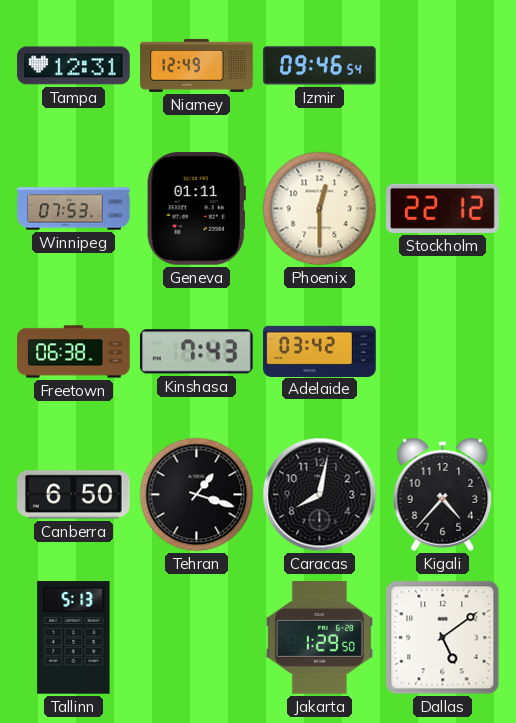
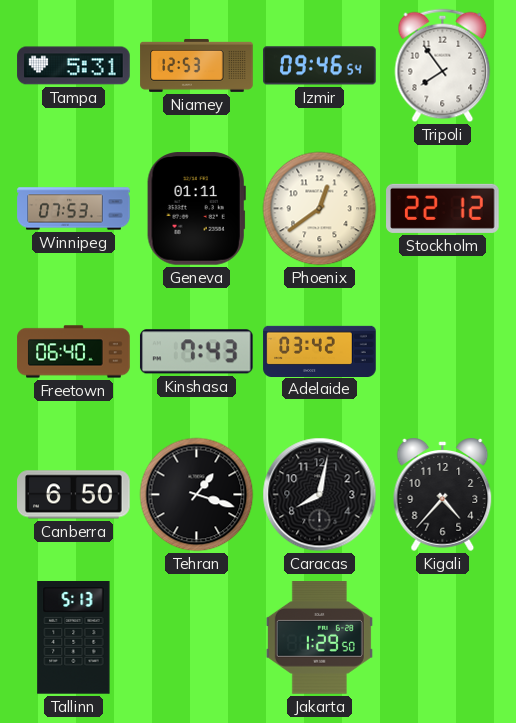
Tampa: 12:31 -> 5:31 (74, 66)
Niamey: 12:49 -> 12:53 (197, 65)
Tripoli: none -> 7:54 (443, 66)
Phoenix: 12:30 -> 12:39 (320, 209)
Freetown: 06:38 -> 06:40 (74, 352)
Dallas: 5:09 -> none (443, 638)
